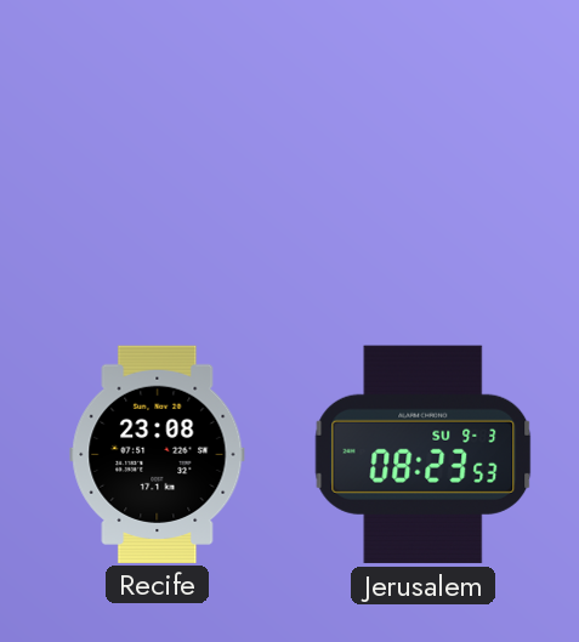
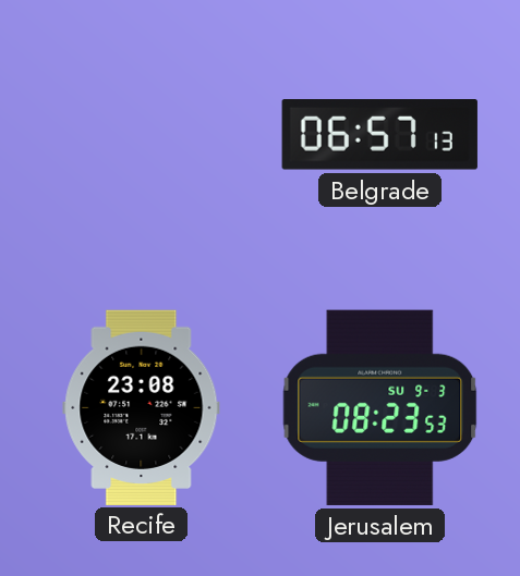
Belgrade: none -> 06:57 (379, 135)
